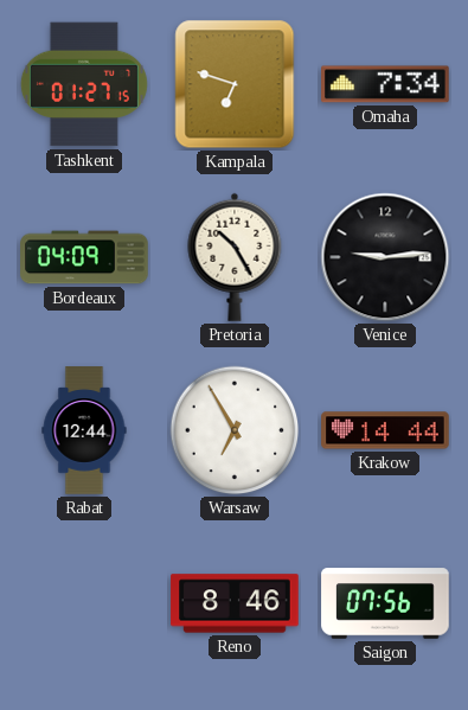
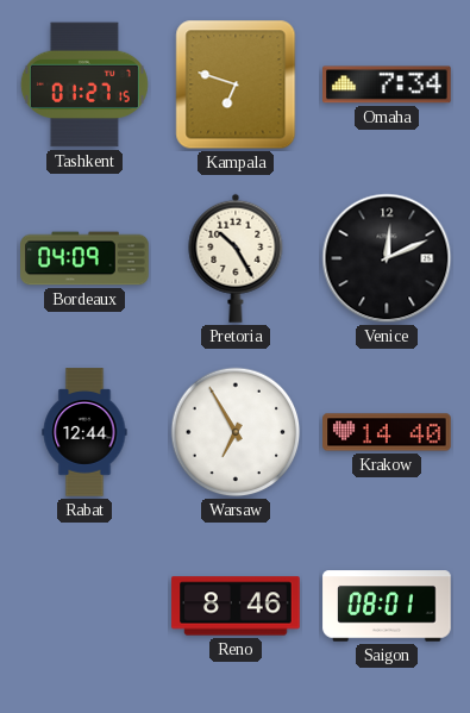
Venice: 9:14 -> 12:11 (387, 258)
Krakow: 14:44 -> 14:40 (387, 432)
Saigon: 07:56 -> 08:01 (387, 606)
